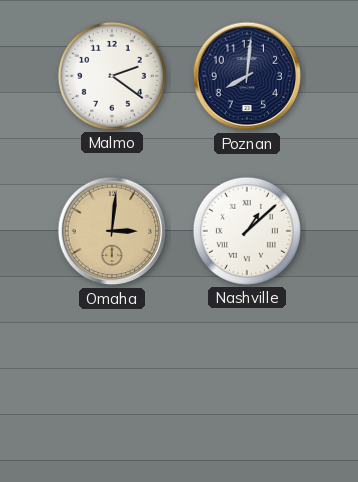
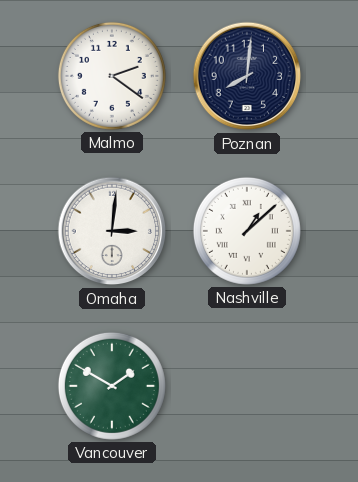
Omaha dial: champagne -> white (112, 231)
Vancouver: none -> 1:50 (112, 386)
